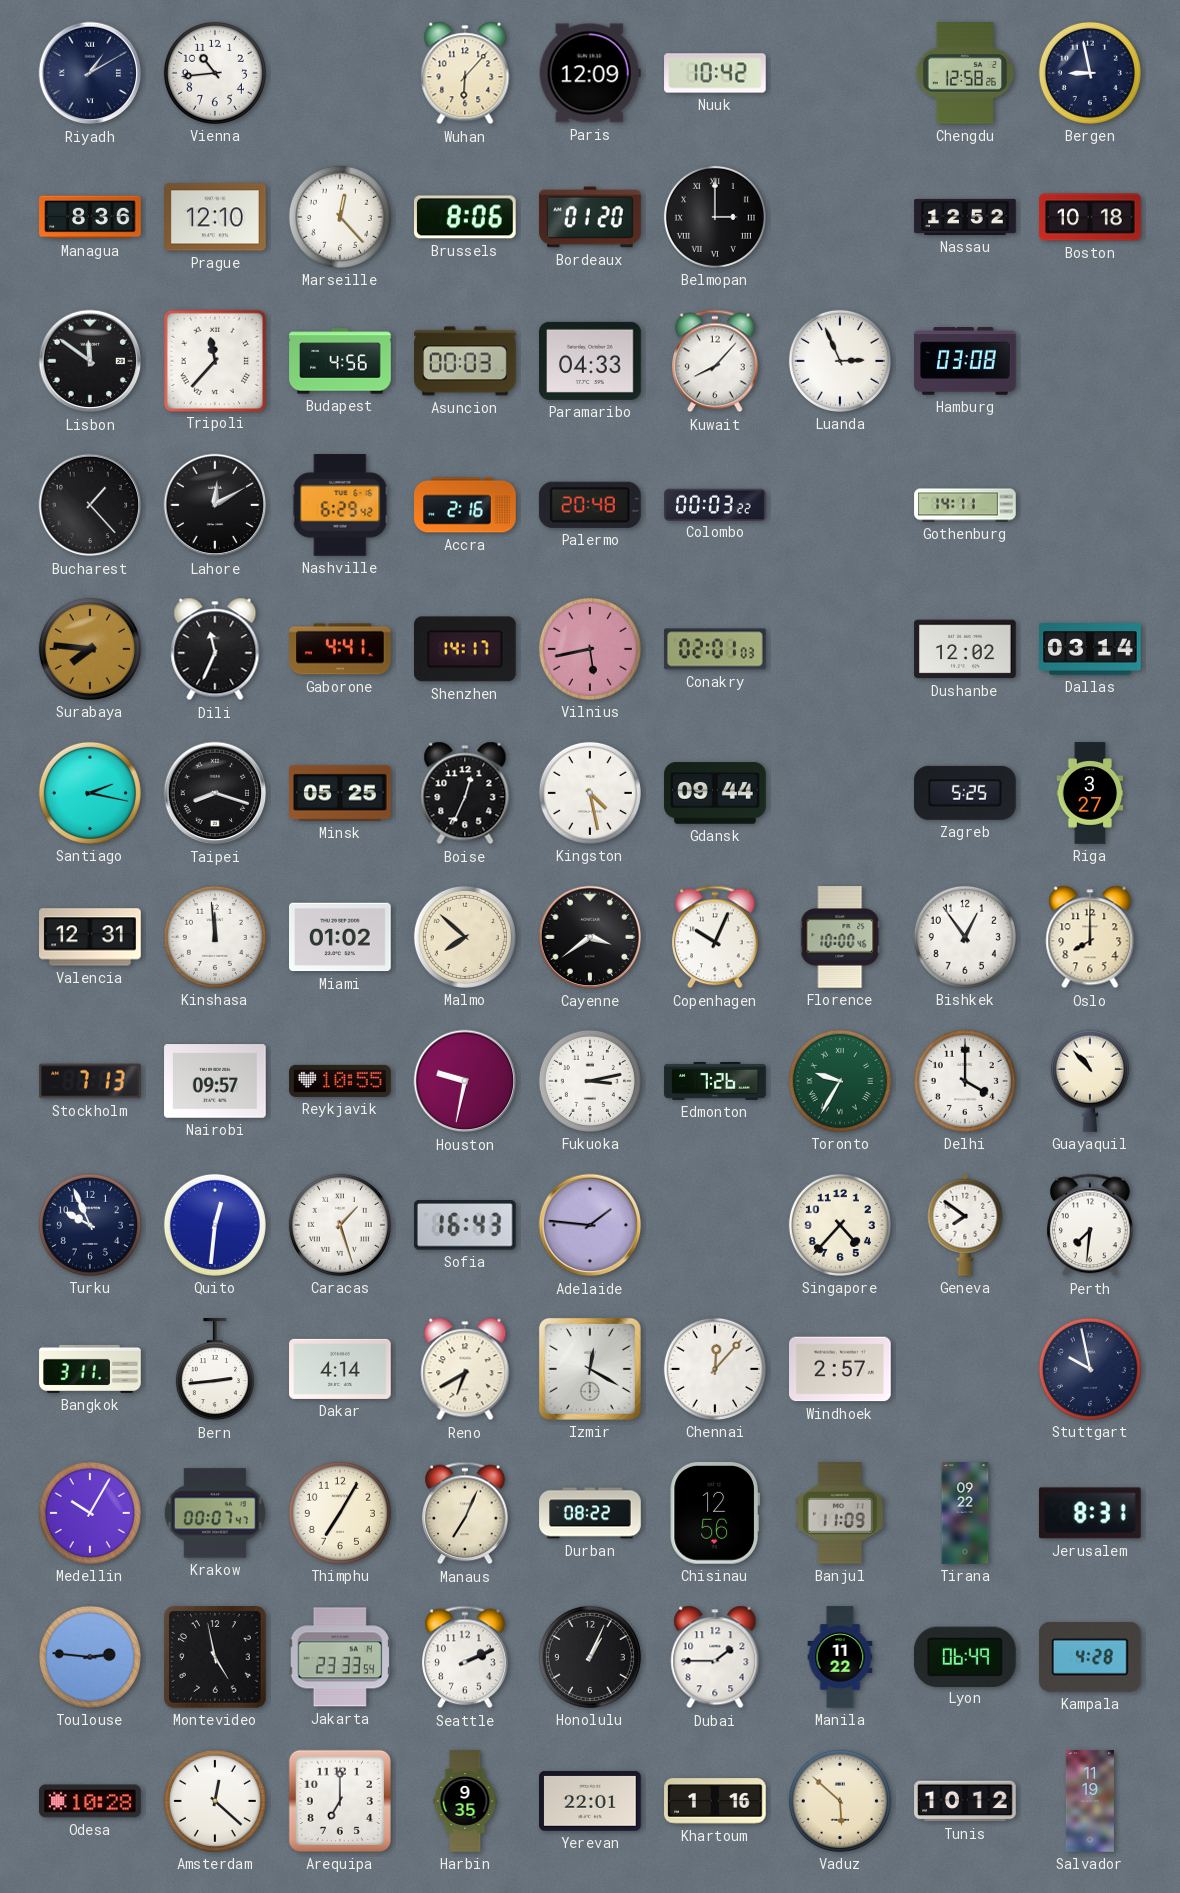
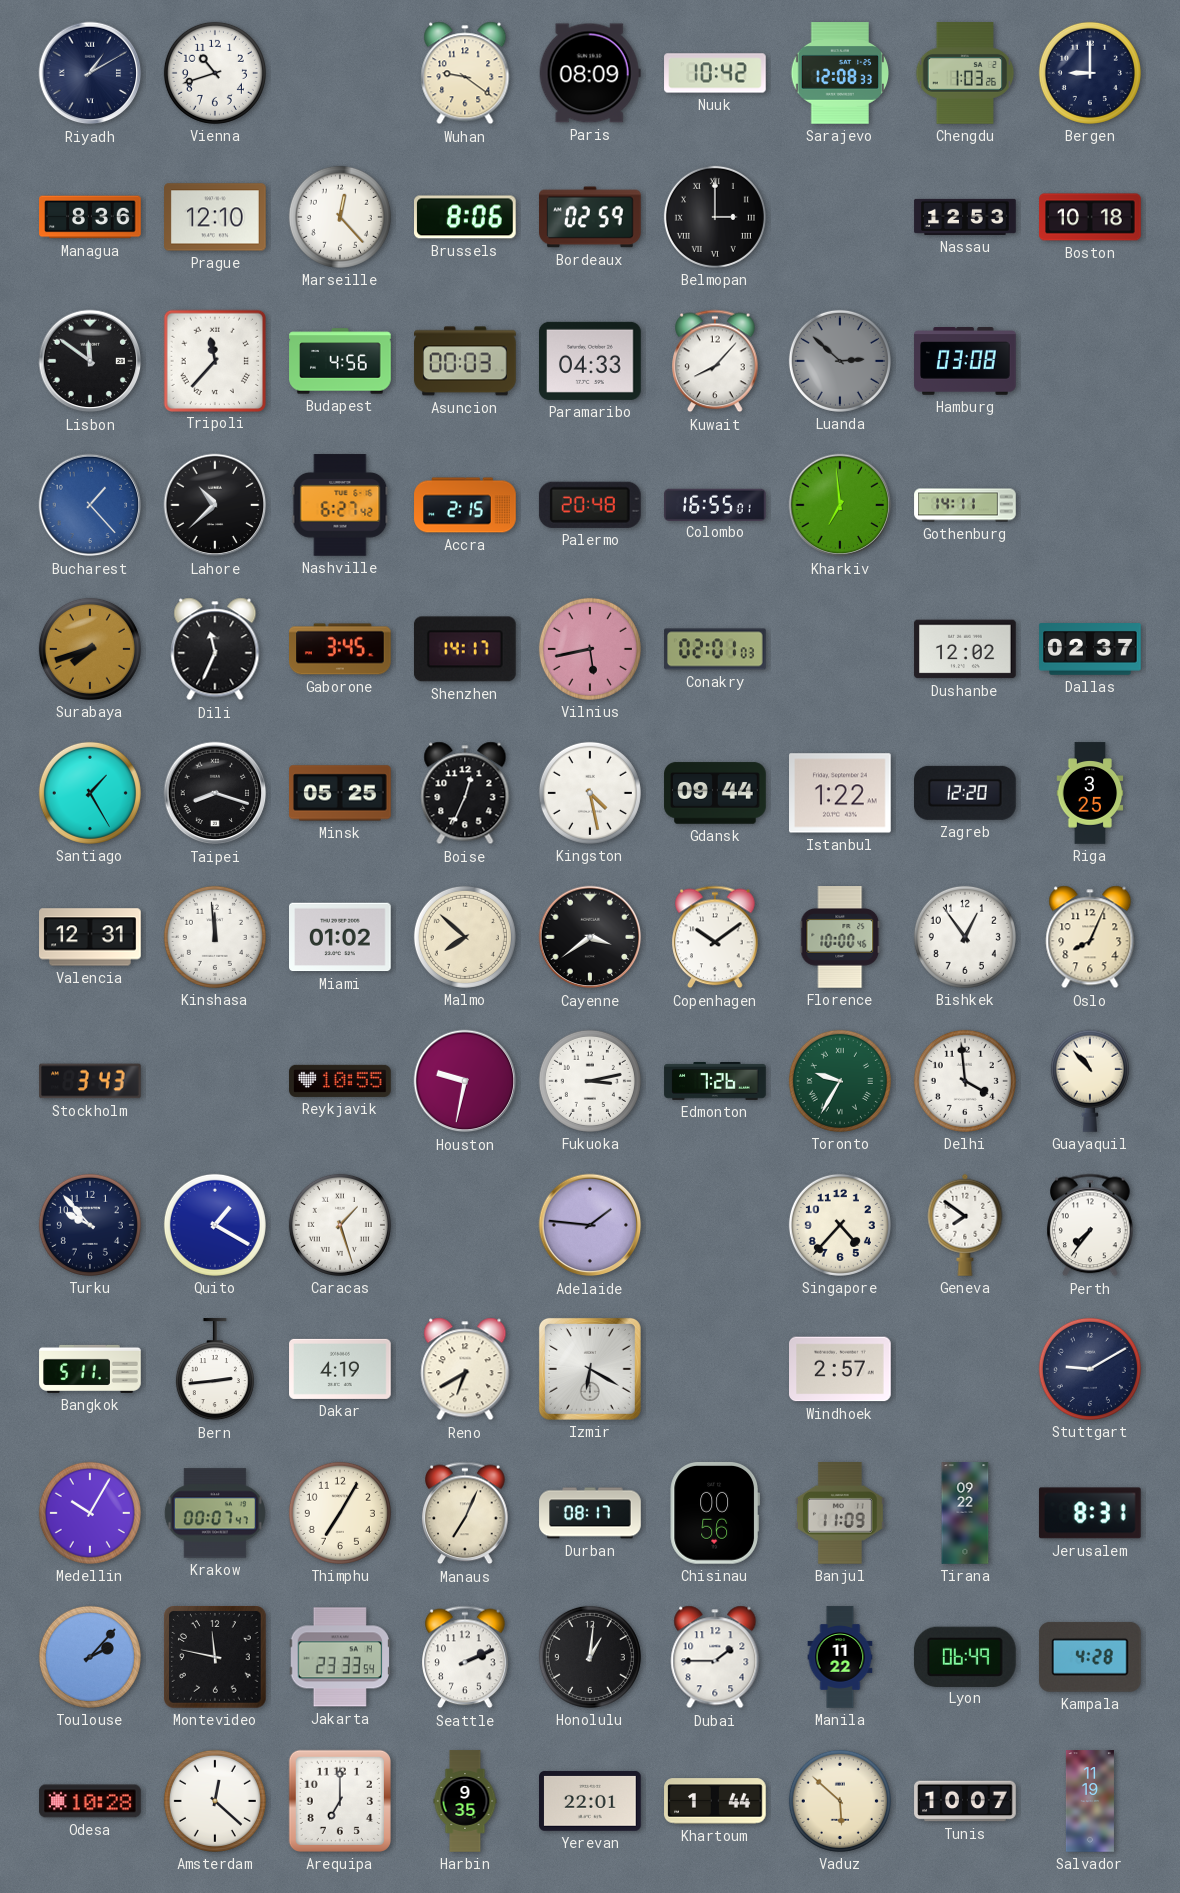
Vienna: 10:44 -> 10:42 (215, 73)
Wuhan: 6:07 -> 9:21 (465, 73)
Paris: 12:09 -> 08:09 (590, 73)
Sarajevo: none -> 12:08 (840, 73)
Chengdu: 12:58 -> 1:03 (965, 73)
Bergen: 8:58 -> 9:00 (1090, 73)
Bordeaux: 01:20 -> 02:59 (591, 217)
Nassau: 12:52 -> 12:53 (965, 217)
Luanda: 2:56 -> 2:52 (840, 361)
Luanda dial: white -> grey (840, 361)
Bucharest dial: black -> blue (90, 505)
Lahore: 12:10 -> 10:38 (215, 505)
Nashville: 6:29 -> 6:27 (340, 505)
Accra: 2:16 -> 2:15 (465, 505)
Colombo: 00:03 -> 16:55 (715, 504)
Kharkiv: none -> 6:59 (840, 505)
Surabaya: 7:46 -> 7:42 (90, 649)
Gaborone: 4:41 -> 3:45 (341, 649)
Dallas: 03:14 -> 02:37 (1090, 649)
Santiago: 2:17 -> 1:25 (90, 793)
Istanbul: none -> 1:22 (841, 793)
Zagreb: 5:25 -> 12:20 (966, 793)
Riga: 3:27 -> 3:25 (1090, 793)
Copenhagen: 10:04 -> 10:09 (715, 937)
Oslo: 8:00 -> 8:04 (1090, 937)
Stockholm: 7:13 -> 3:43 (90, 1081)
Nairobi: 09:57 -> none (215, 1081)
Delhi: 4:00 -> 3:59 (965, 1081)
Turku: 9:56 -> 9:53 (90, 1225)
Quito: 12:31 -> 1:20 (215, 1225)
Sofia: 16:43 -> none (465, 1225)
Perth: 7:31 -> 7:36 (1090, 1225)
Bangkok: 3:11 -> 5:11 (90, 1369)
Dakar: 4:14 -> 4:19 (340, 1369)
Izmir: 12:20 -> 6:20 (590, 1369)
Chennai: 12:07 -> none (715, 1369)
Stuttgart: 9:58 -> 9:10 (1090, 1369)
Durban: 08:22 -> 08:17 (590, 1513)
Chisinau: 12:56 -> 00:56 (715, 1514)
Toulouse: 2:46 -> 2:07 (90, 1657)
Montevideo: 4:58 -> 11:47 (216, 1658)
Honolulu: 1:04 -> 1:01 (590, 1657)
Khartoum: 1:16 -> 1:44 (715, 1801)
Tunis: 10:12 -> 10:07 (965, 1801)
